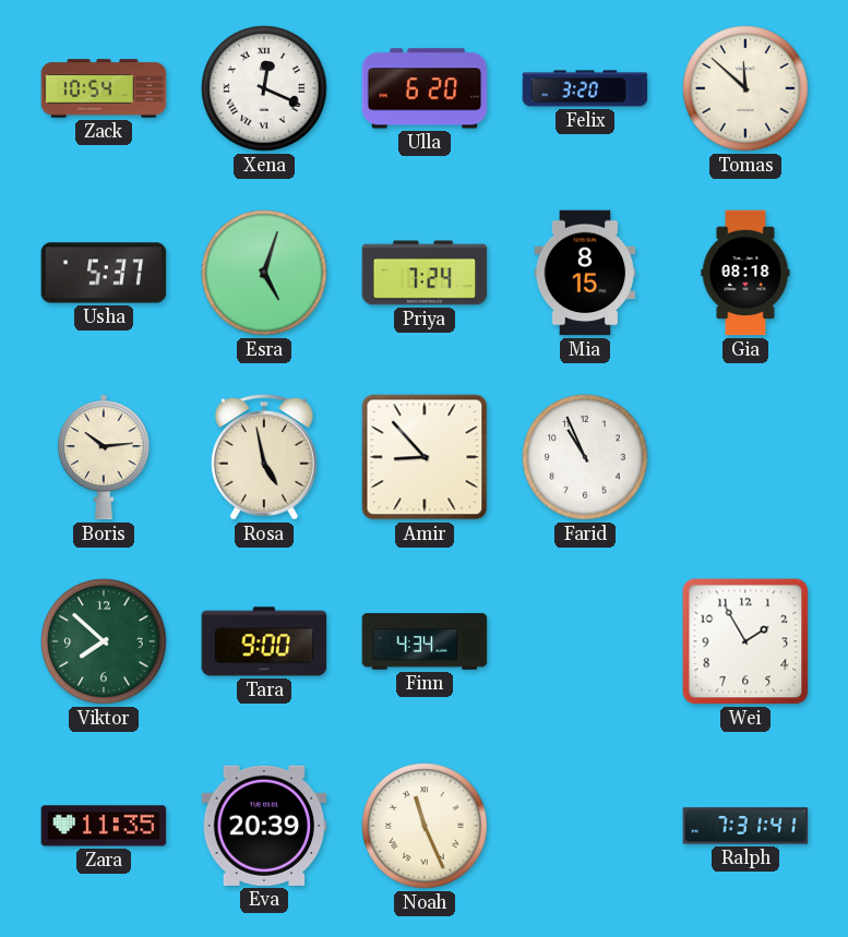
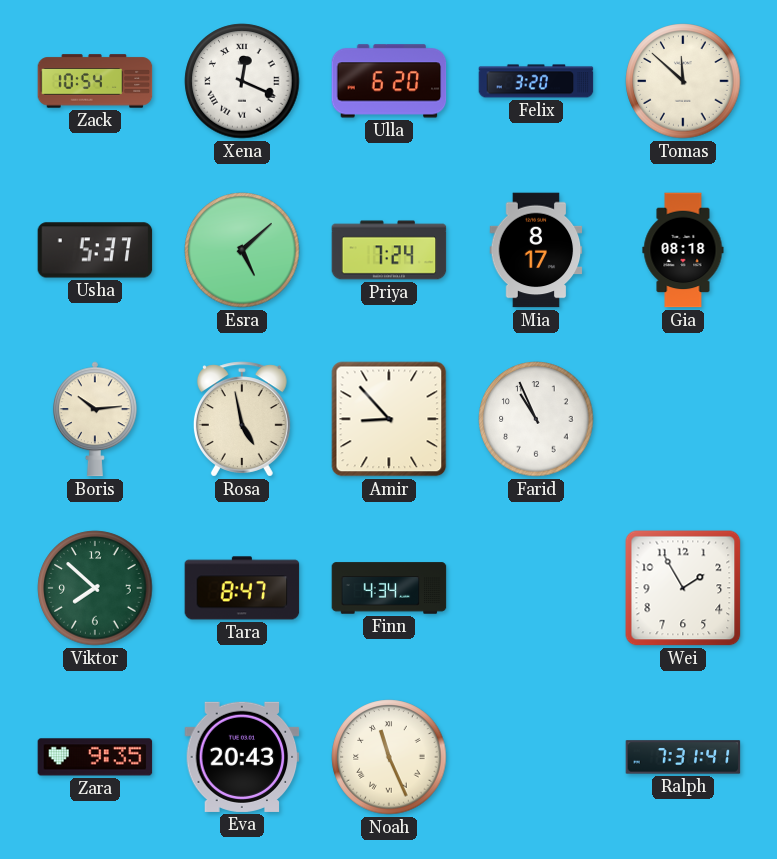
Esra: 5:03 -> 5:08 (242, 250)
Mia: 8:15 -> 8:17 (536, 250)
Tara: 9:00 -> 8:47 (242, 588)
Zara: 11:35 -> 9:35 (95, 757)
Eva: 20:39 -> 20:43 (242, 757)
